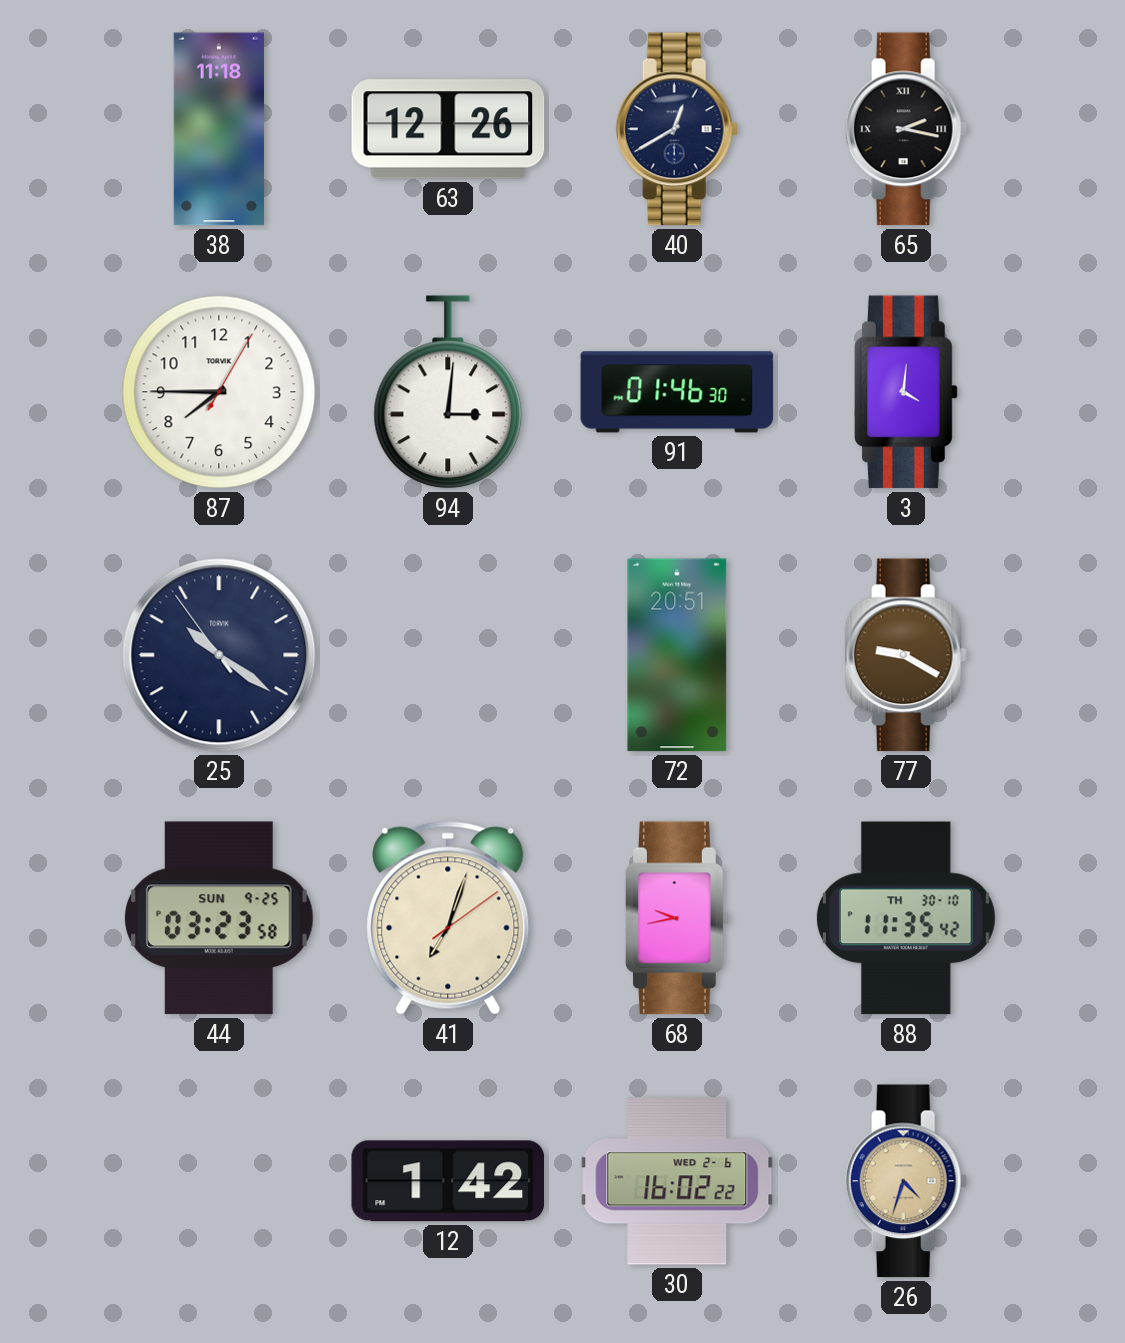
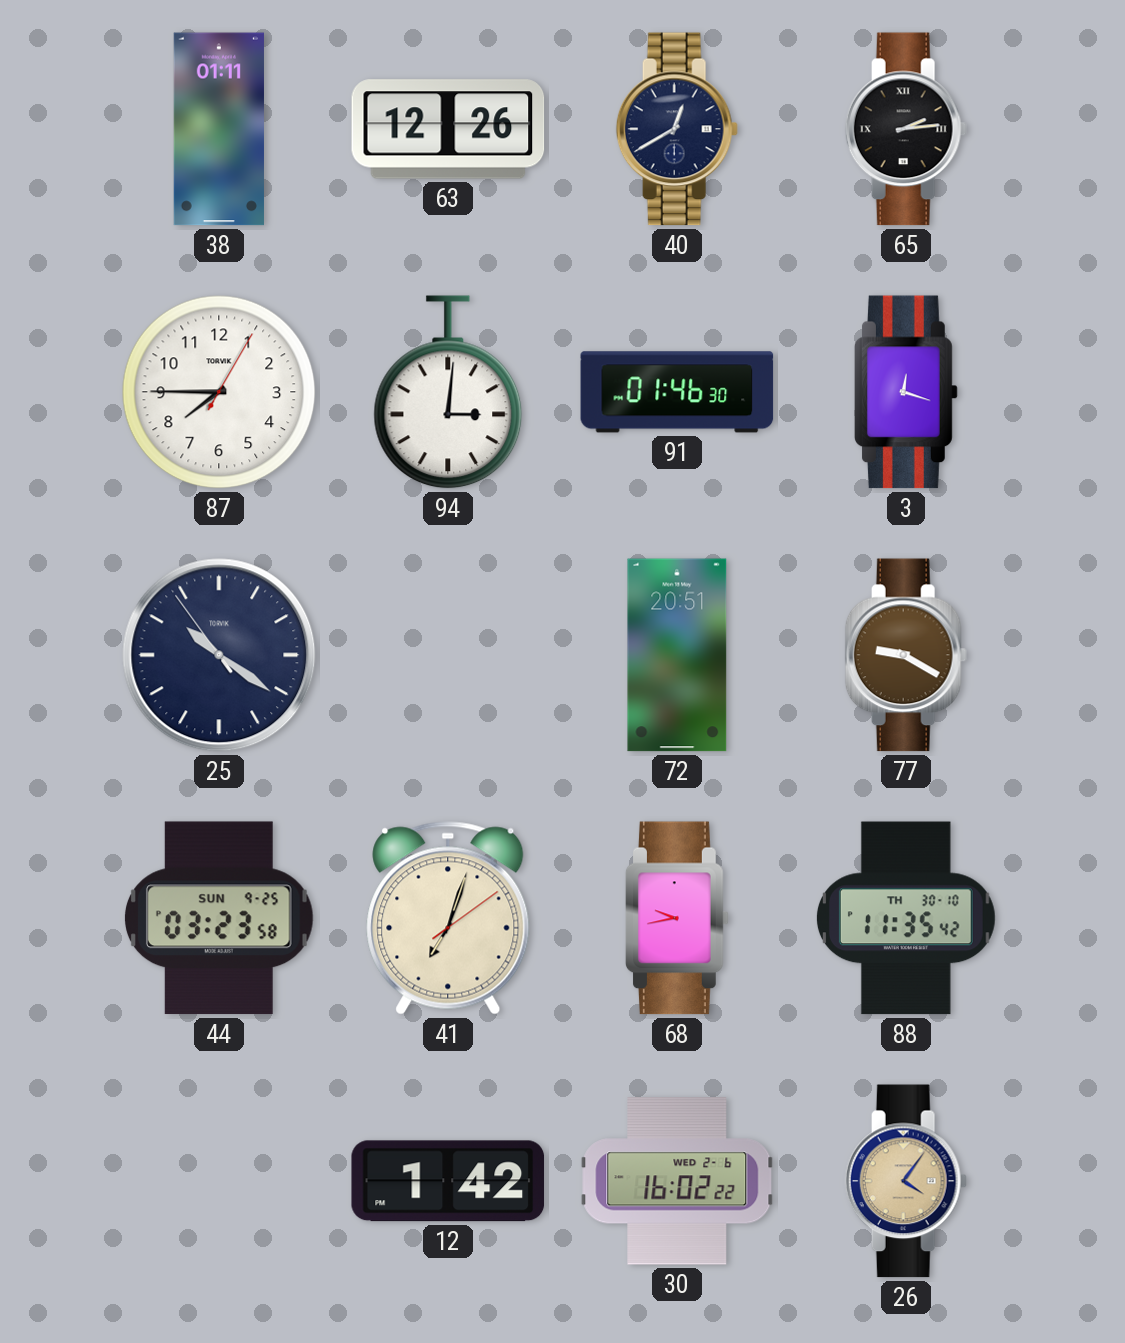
38: 11:18 -> 01:11 (219, 129)
65: 2:17 -> 2:14 (906, 129)
3: 4:01 -> 12:18 (906, 392)
26: 4:33 -> 4:06 (906, 1181)
